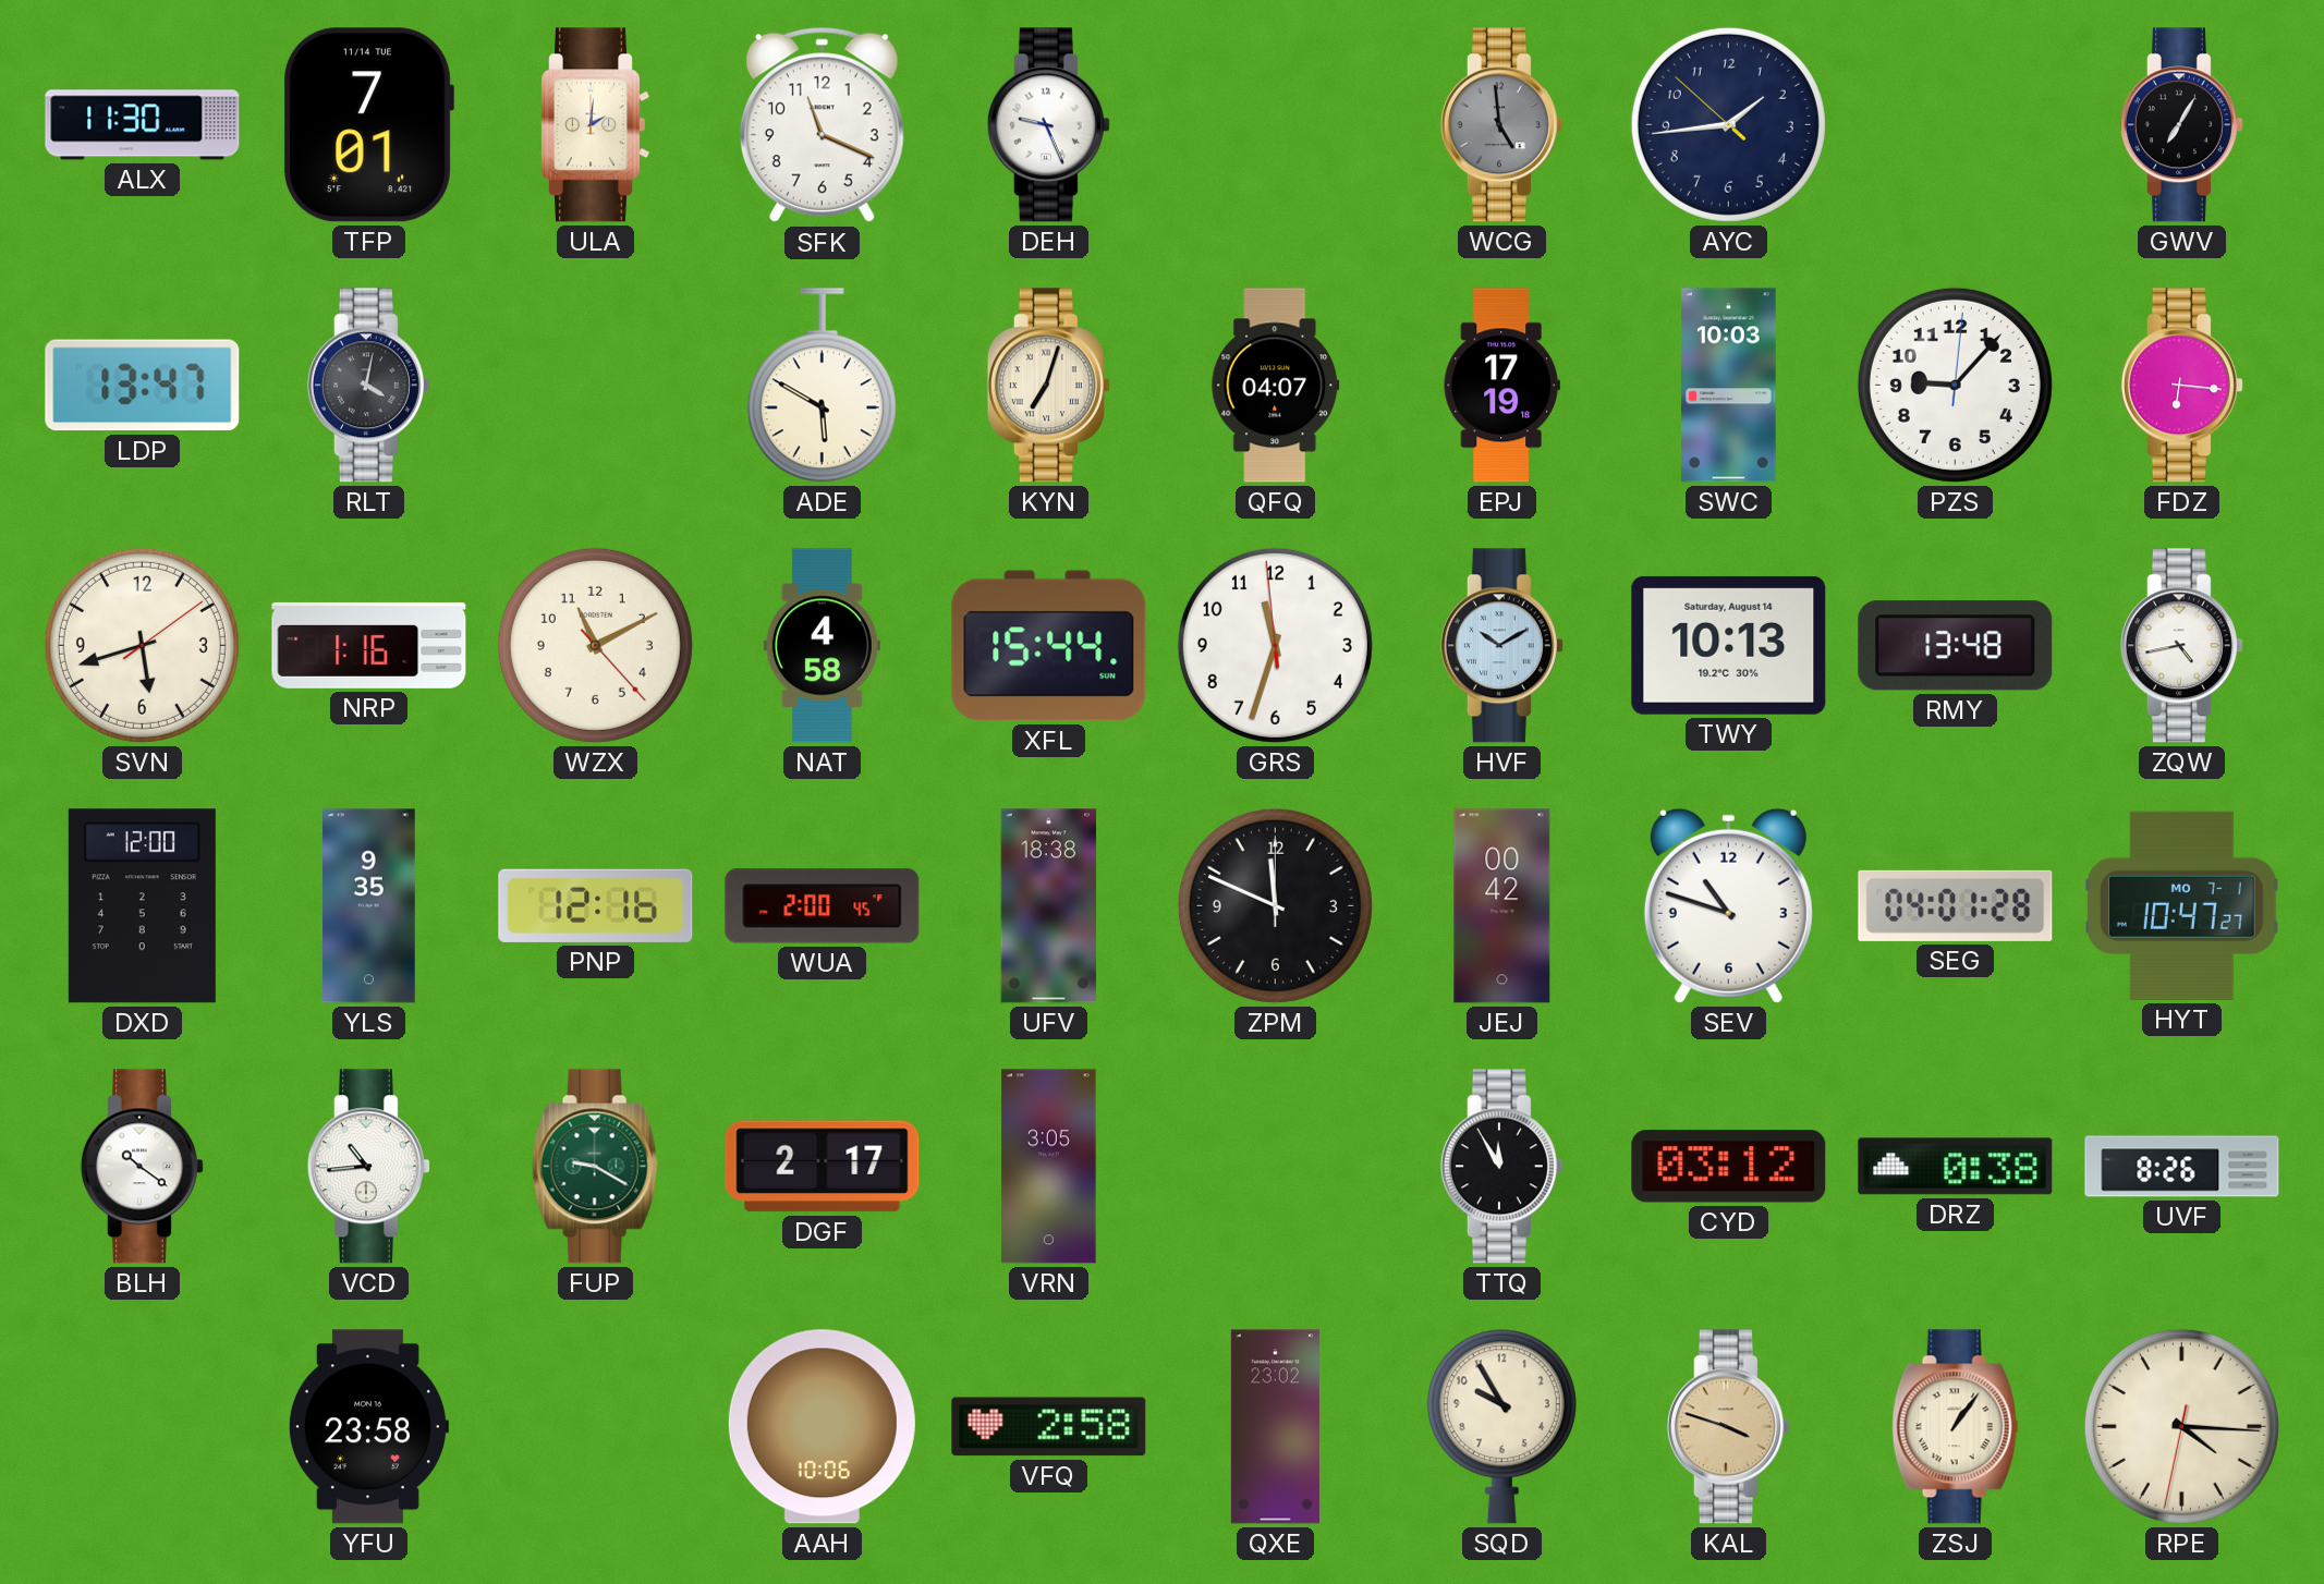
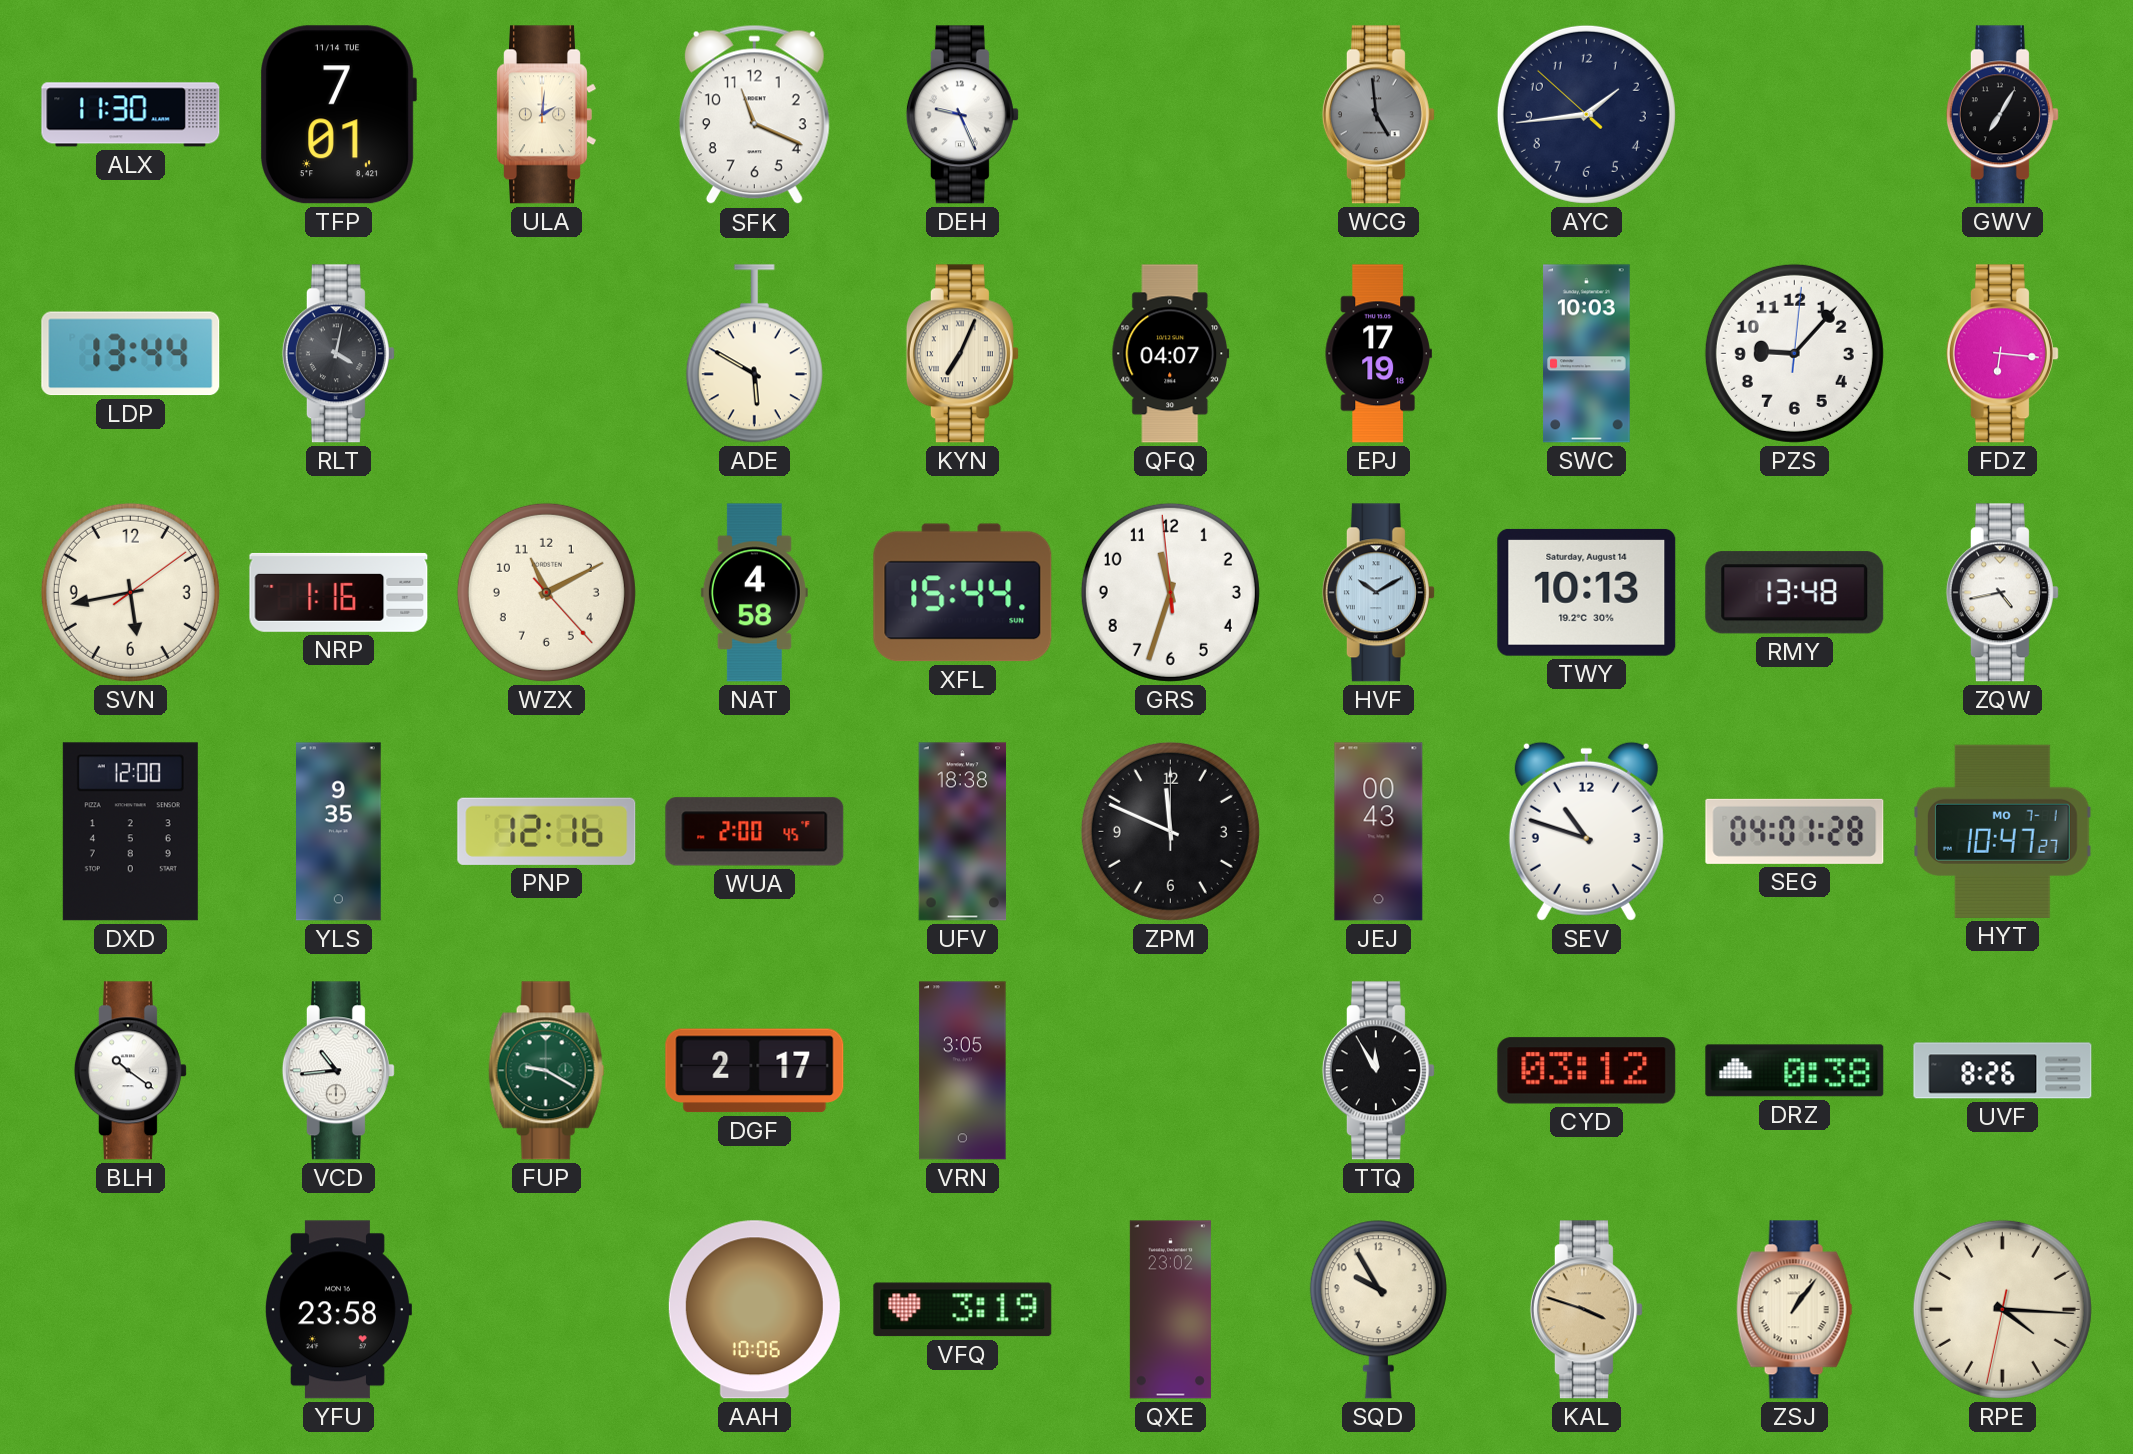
LDP: 13:47 -> 13:44 (131, 354)
KYN: 7:03 -> 7:04 (962, 354)
SVN: 5:42 -> 5:43 (130, 592)
JEJ: 00:42 -> 00:43 (1379, 832)
VFQ: 2:58 -> 3:19 (963, 1310)
